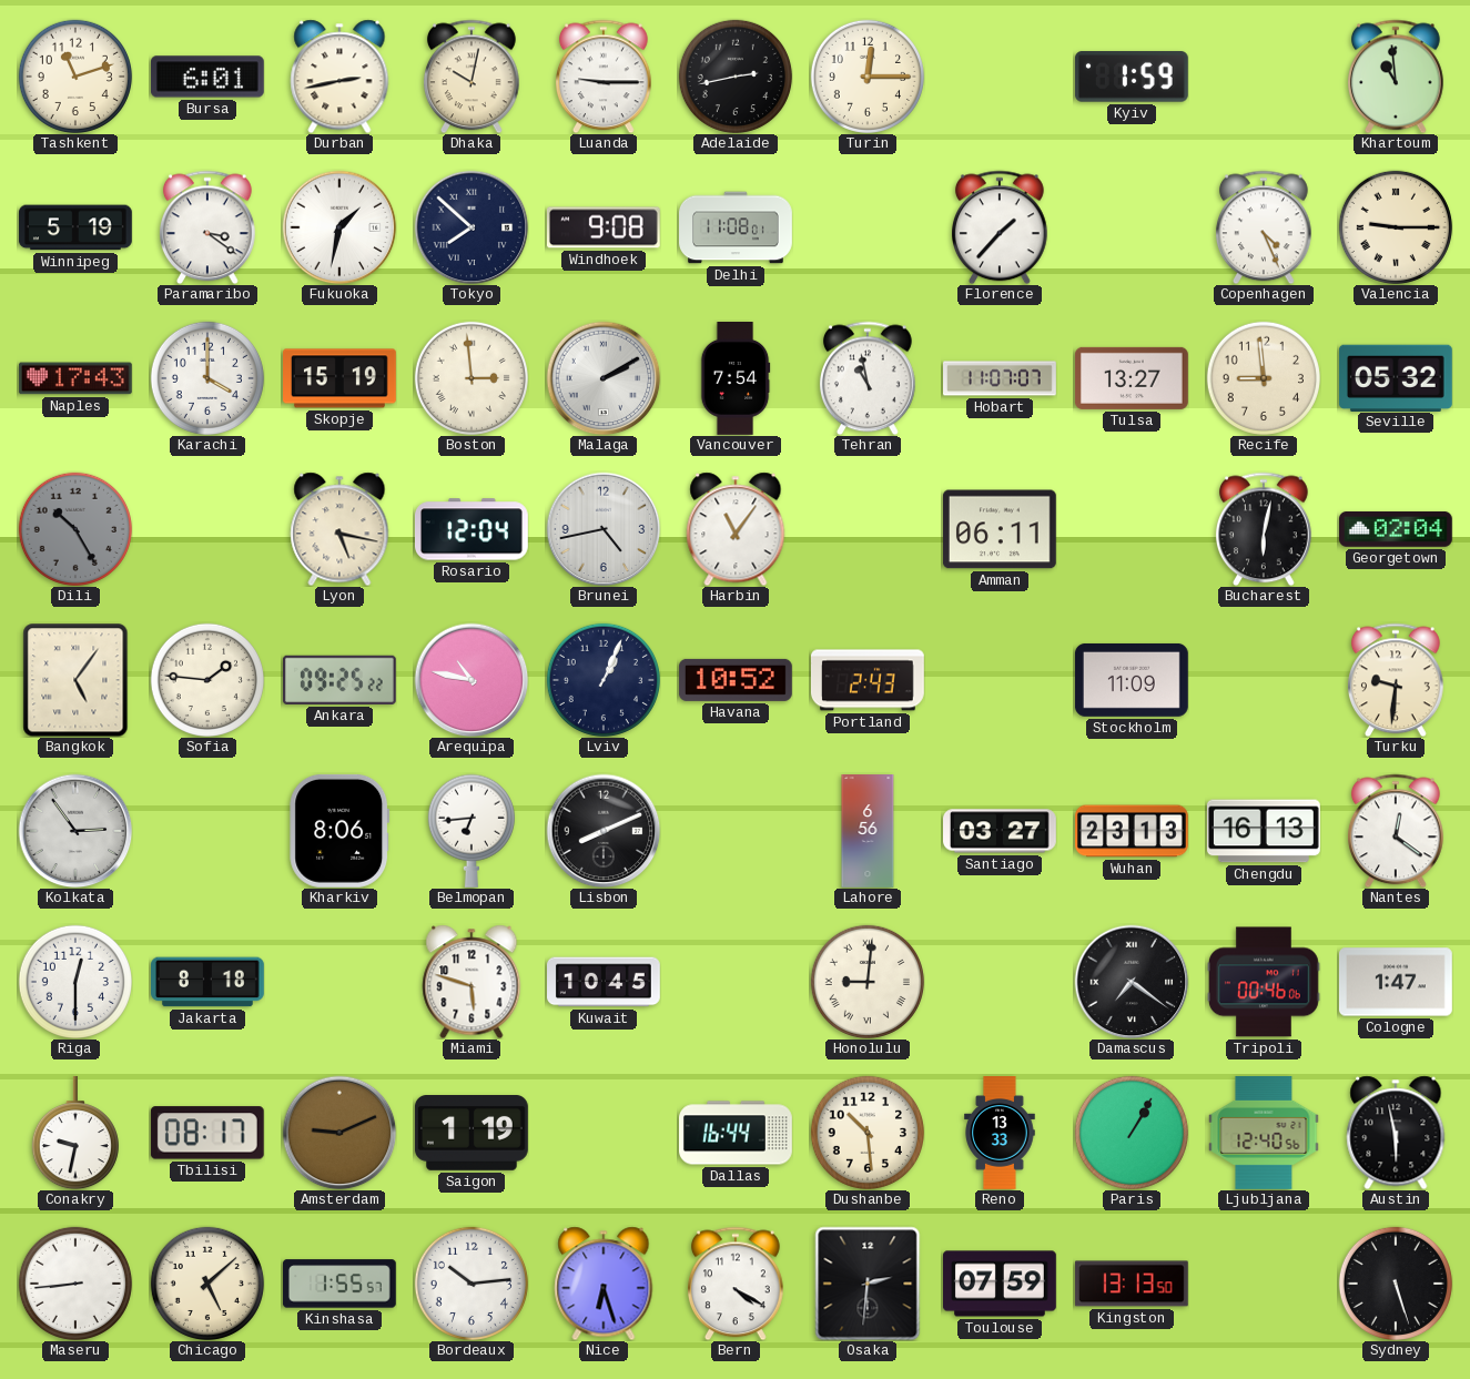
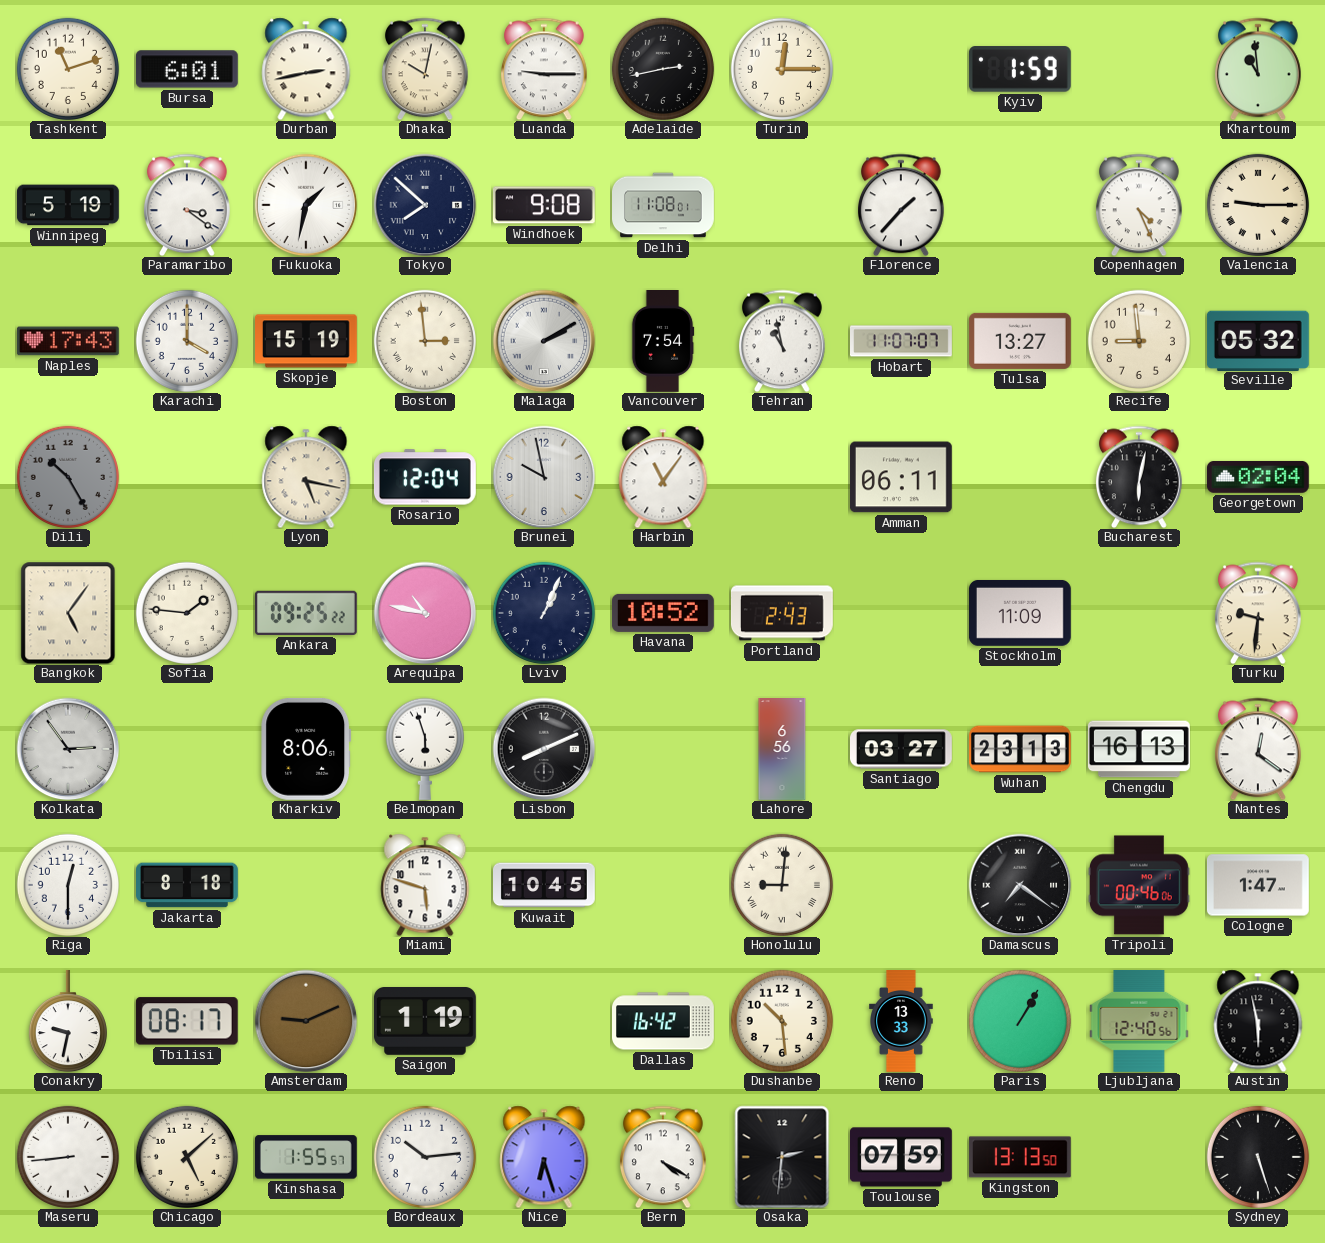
Brunei: 4:43 -> 9:58 (544, 477)
Belmopan: 6:44 -> 5:57 (425, 749)
Dallas: 16:44 -> 16:42 (664, 1021)
